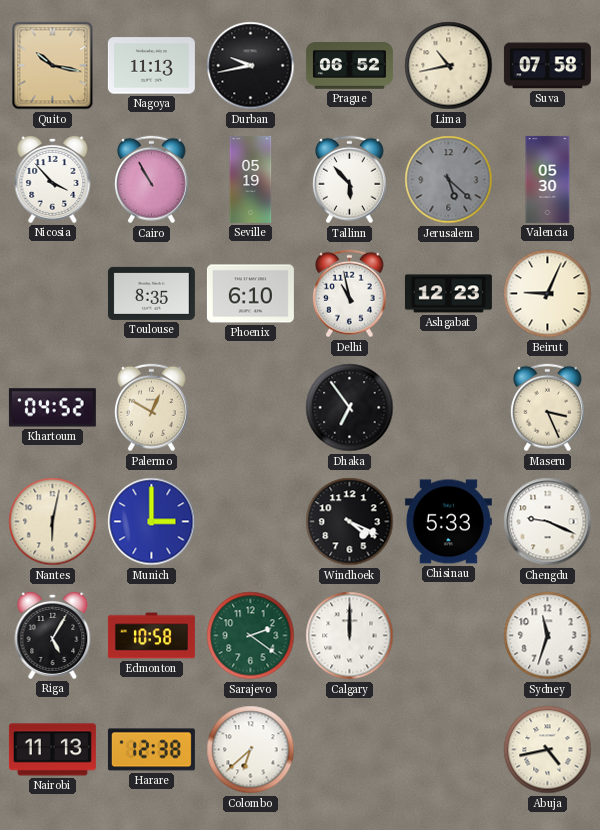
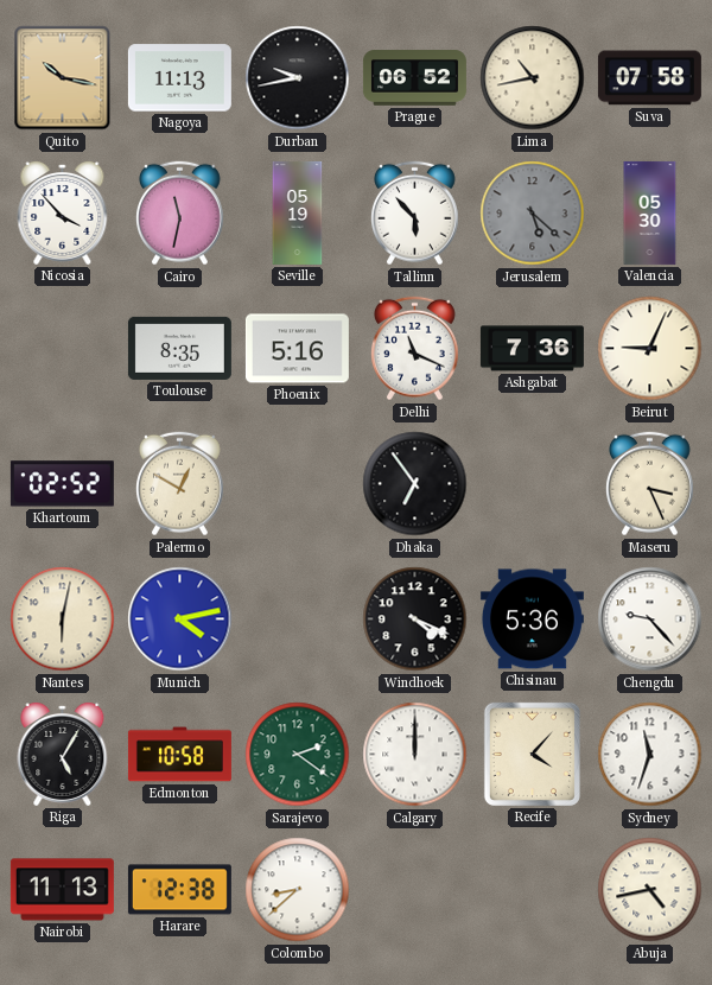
Cairo: 10:55 -> 11:32 (179, 214)
Phoenix: 6:10 -> 5:16 (297, 349)
Delhi: 10:58 -> 11:19 (414, 349)
Ashgabat: 12:23 -> 7:36 (532, 349)
Khartoum: 04:52 -> 02:52 (62, 484)
Munich: 3:00 -> 4:13 (180, 619)
Chisinau: 5:33 -> 5:36 (532, 619)
Chengdu: 9:19 -> 9:23 (650, 619)
Recife: none -> 4:07 (532, 754)
Colombo: 6:38 -> 8:38 (298, 890)
